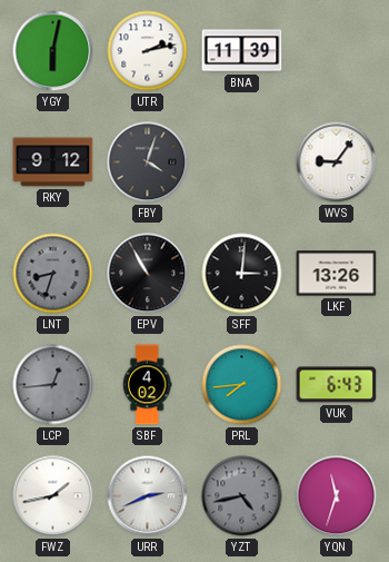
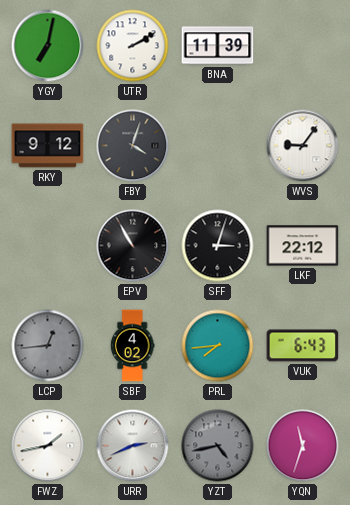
YGY: 6:02 -> 7:02 (48, 46)
UTR: 2:13 -> 2:10 (133, 46)
LNT: 8:33 -> none (53, 274)
SFF: 3:01 -> 3:03 (218, 246)
LKF: 13:26 -> 22:12 (303, 246)
